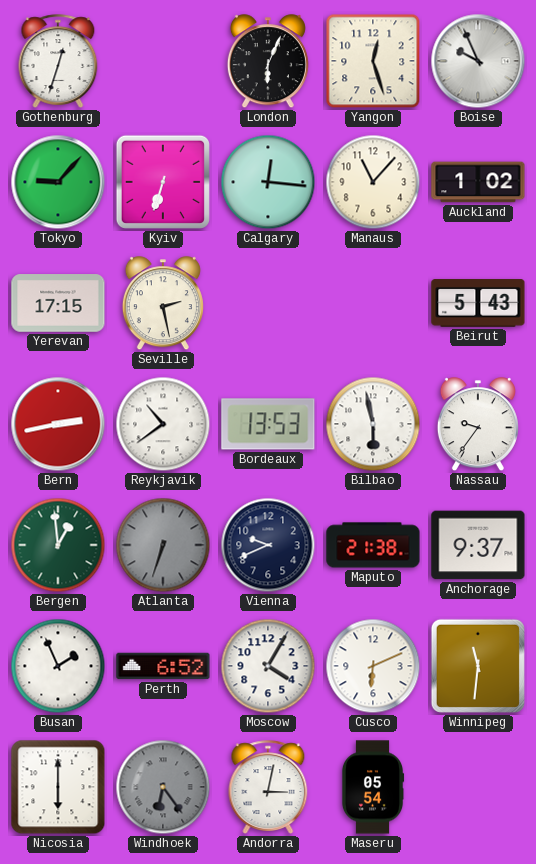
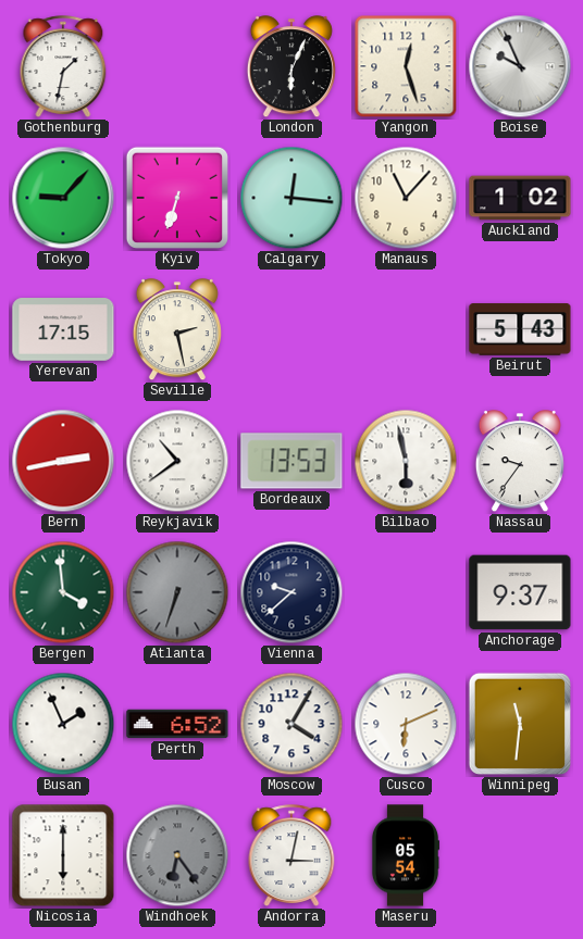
Gothenburg: 12:33 -> 1:32 (63, 66)
Bergen: 12:59 -> 3:59 (63, 592)
Vienna: 9:41 -> 9:38 (291, 592)
Maputo: 21:38 -> none (373, 545)
